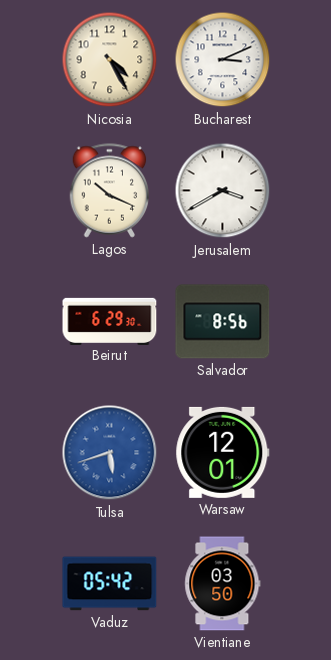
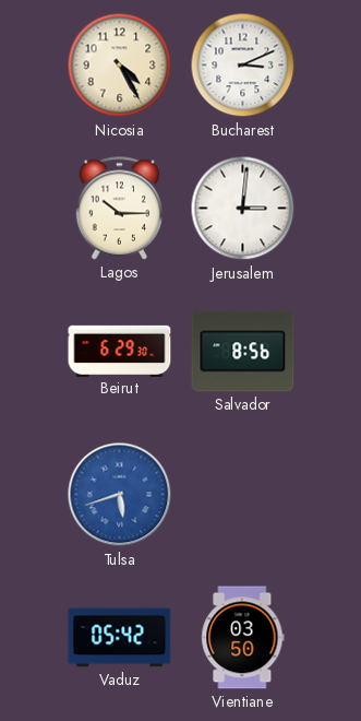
Lagos: 10:19 -> 10:15 (120, 209)
Jerusalem: 3:40 -> 3:01 (243, 209)
Warsaw: 12:01 -> none (223, 452)
